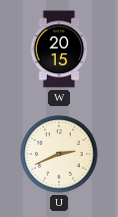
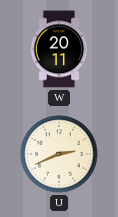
W: 20:15 -> 20:11 (59, 49)
